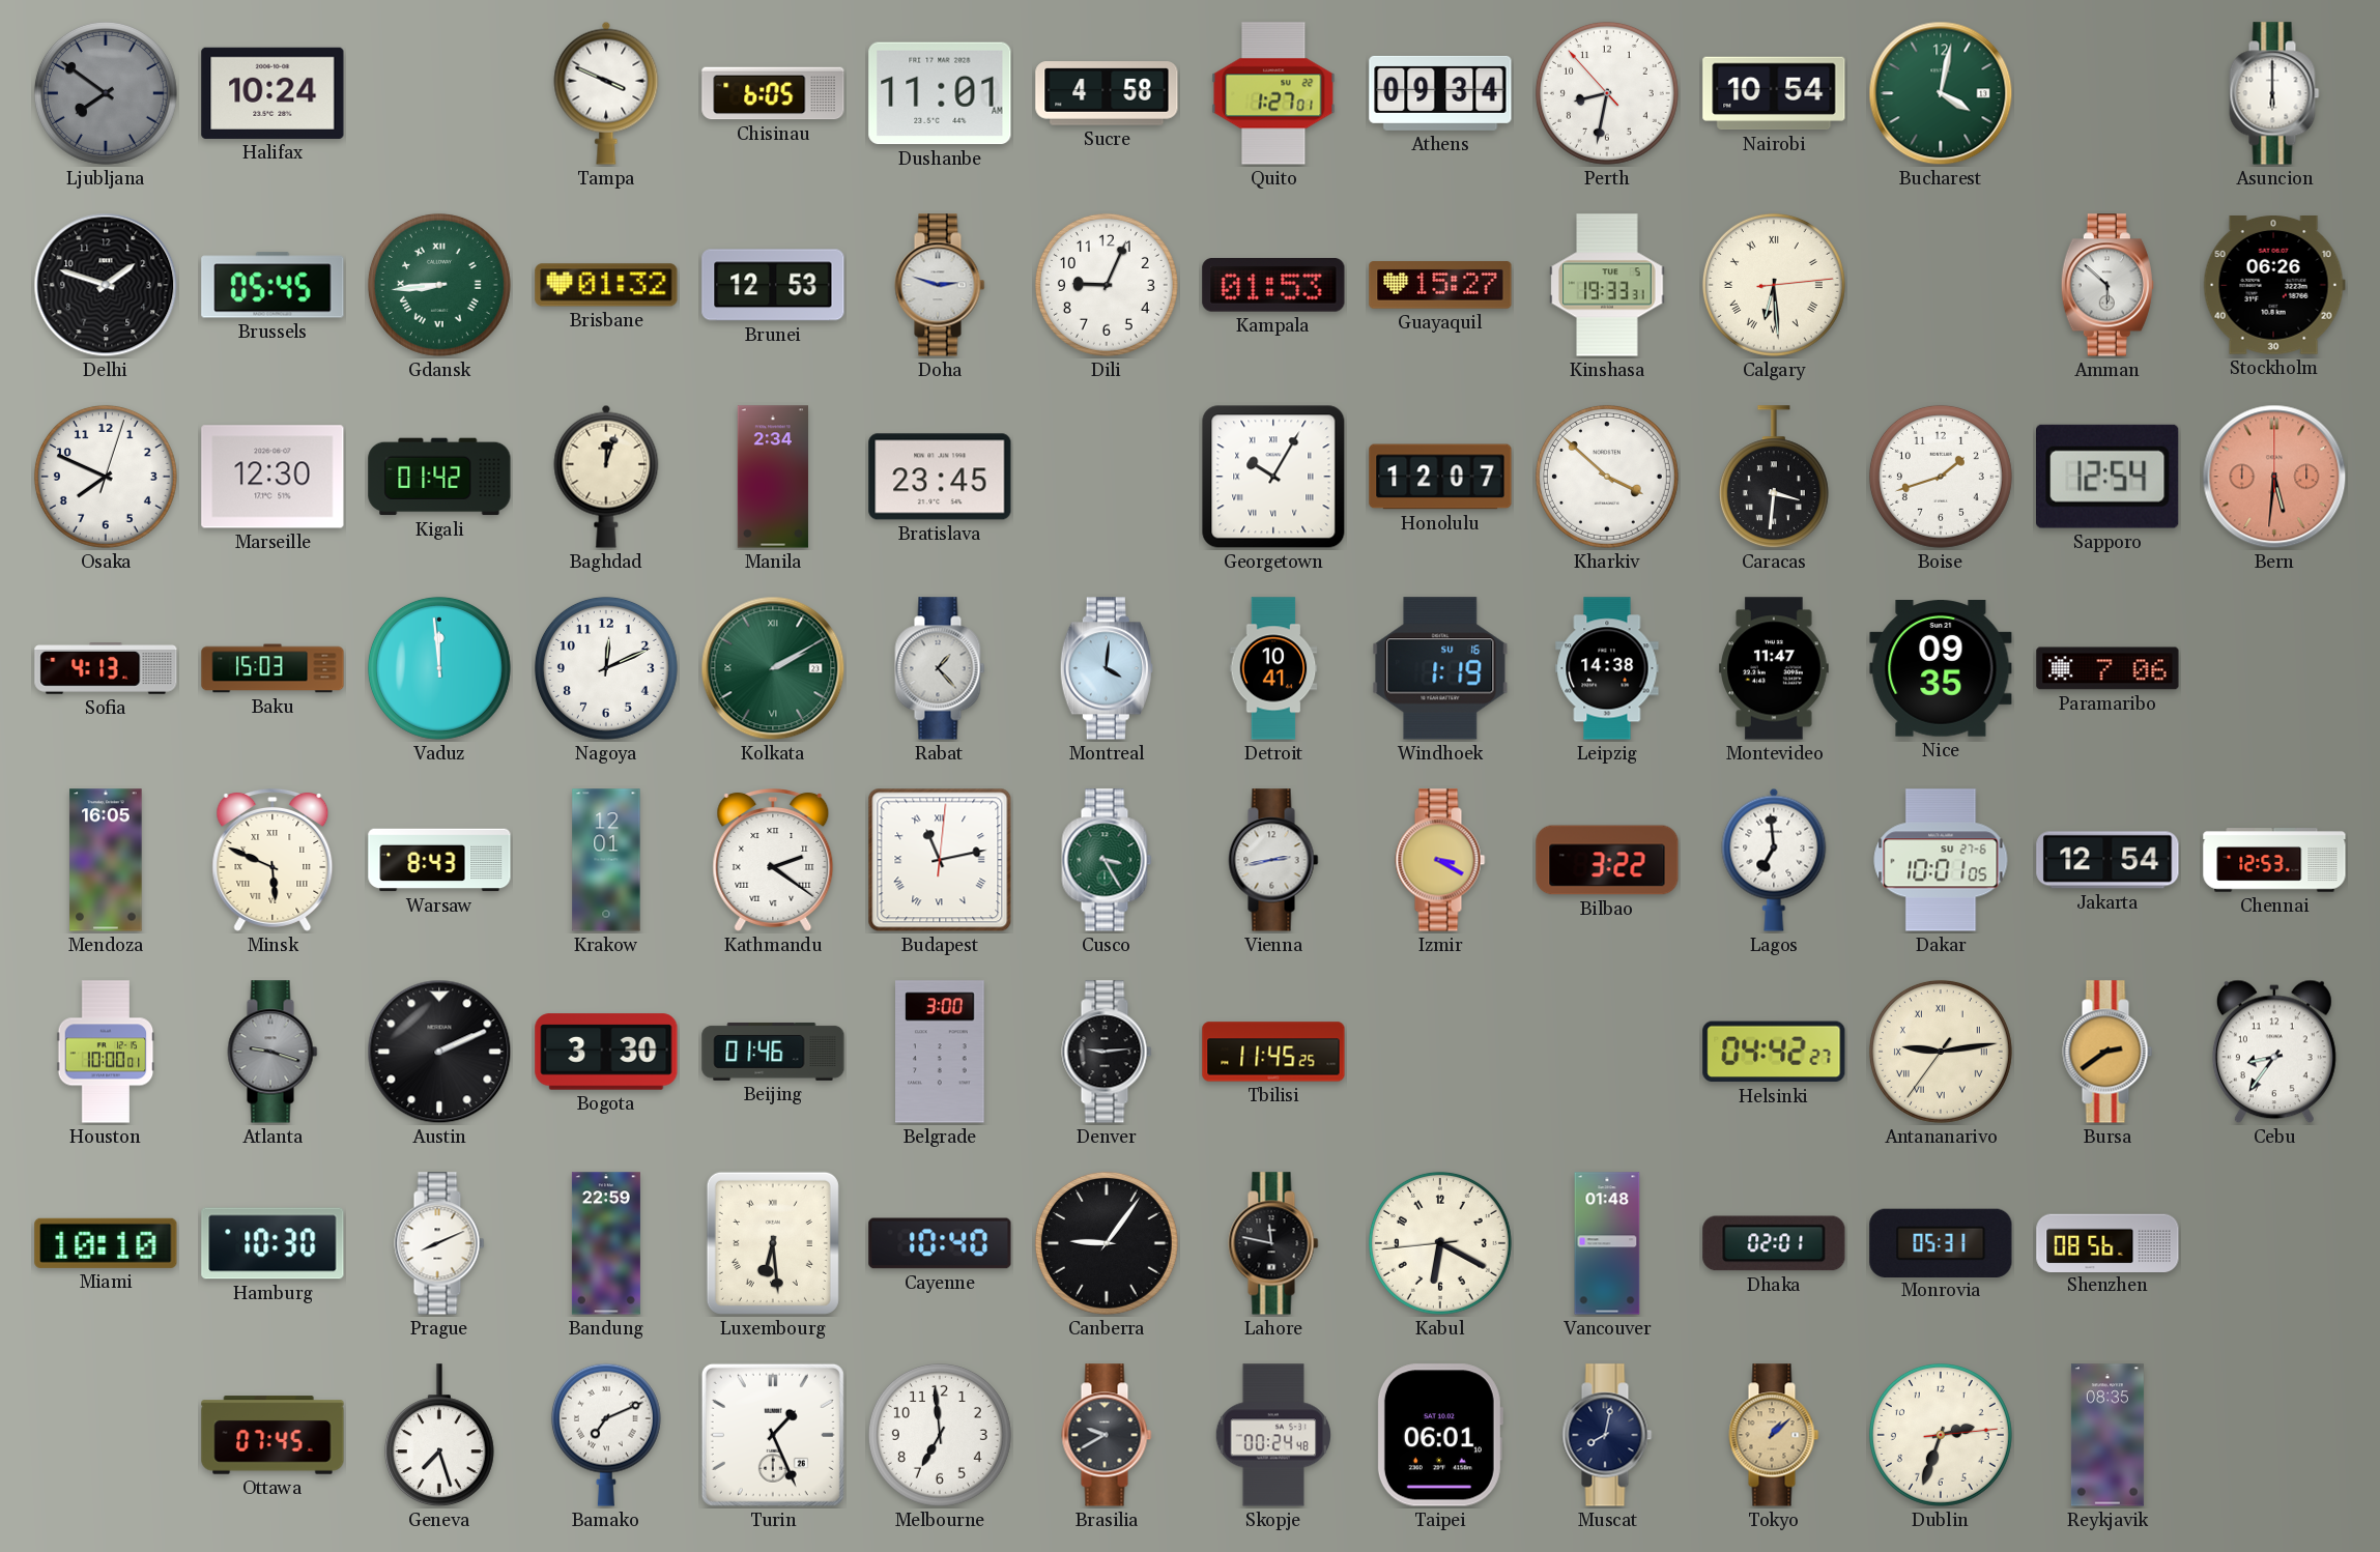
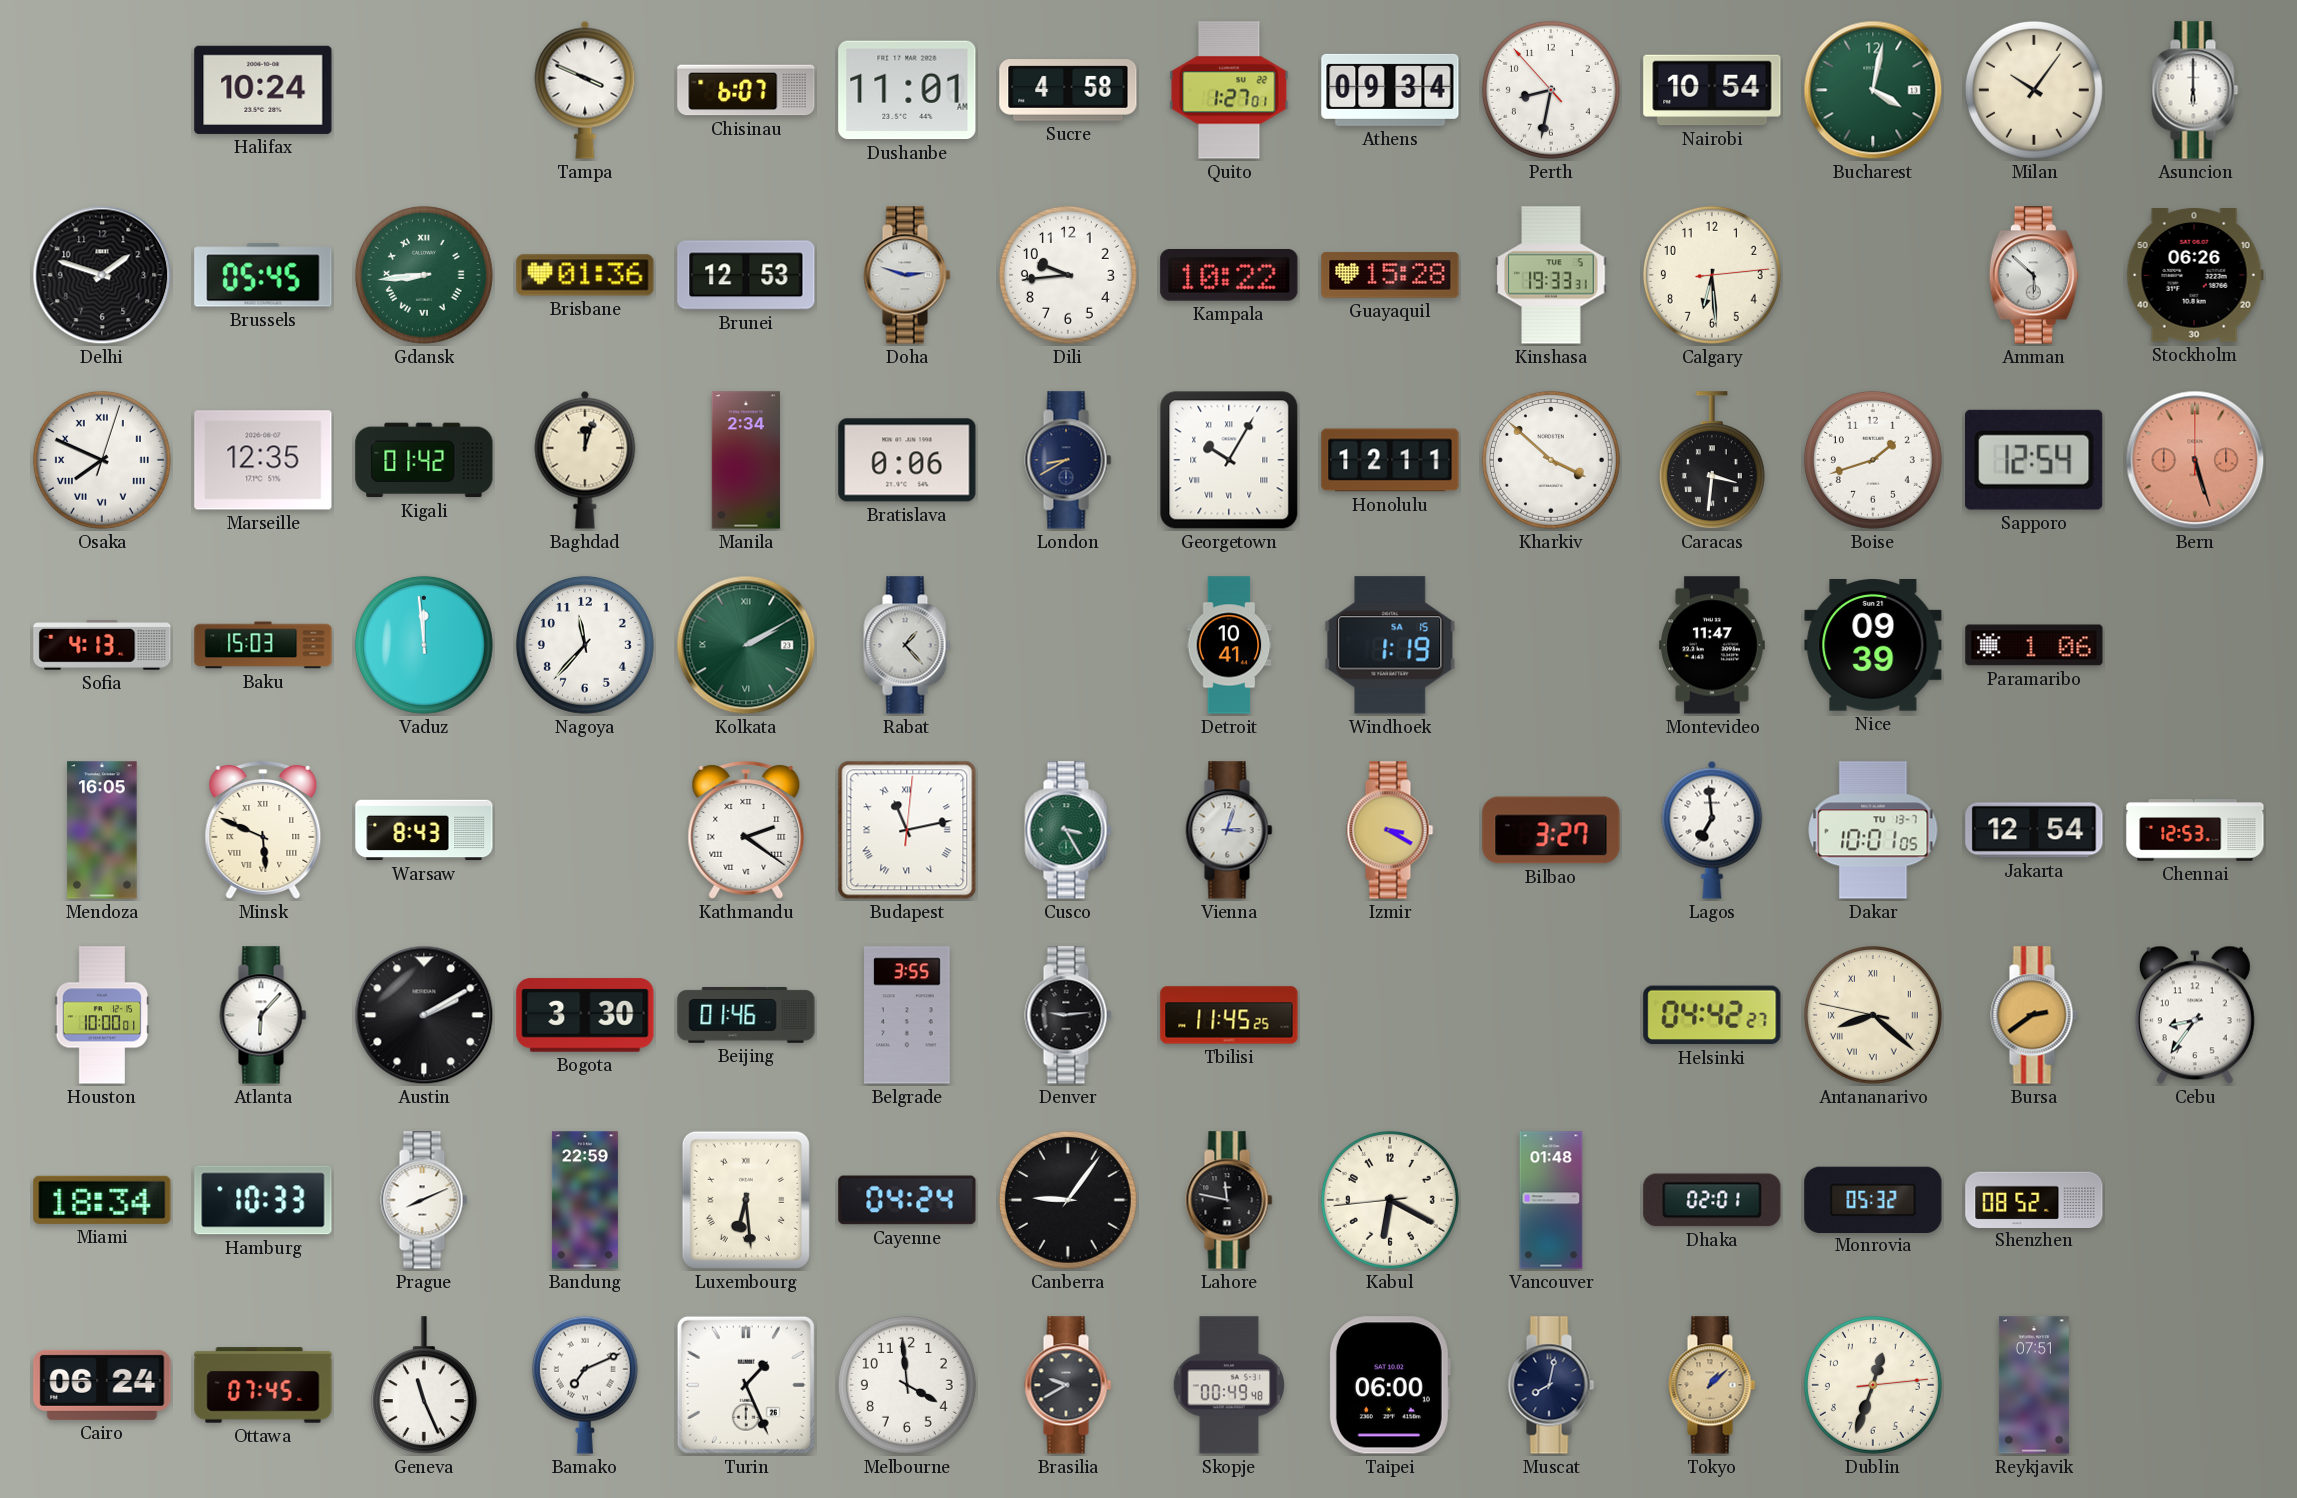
Ljubljana: 7:51 -> none (106, 93)
Chisinau: 6:05 -> 6:07 (746, 90)
Milan: none -> 10:06 (2034, 90)
Brisbane: 01:32 -> 01:36 (585, 275)
Dili: 9:04 -> 9:44 (1068, 275)
Kampala: 01:53 -> 10:22 (1229, 276)
Guayaquil: 15:27 -> 15:28 (1390, 275)
Calgary numerals: Roman -> Arabic (1712, 275)
Osaka numerals: Arabic -> Roman (102, 460)
Marseille: 12:30 -> 12:35 (263, 460)
Bratislava: 23:45 -> 0:06 (907, 460)
London: none -> 8:40 (1068, 460)
Honolulu: 12:07 -> 12:11 (1390, 460)
Bern: 5:31 -> 5:27 (2195, 460)
Nagoya: 12:11 -> 11:37 (585, 645)
Montreal: 4:01 -> none (1107, 668)
Windhoek date: SU 16 -> SA 15 (1390, 645)
Leipzig: 14:38 -> none (1607, 668)
Nice: 09:35 -> 09:39 (1873, 646)
Paramaribo: 7:06 -> 1:06 (2034, 645)
Krakow: 12:01 -> none (606, 860)
Vienna: 2:43 -> 3:03 (1229, 830)
Bilbao: 3:22 -> 3:27 (1551, 830)
Dakar date: SU 27-6 -> TU 13-7 (1873, 830)
Atlanta: 9:18 -> 6:07 (263, 1015)
Atlanta dial: grey -> white (263, 1015)
Austin: 2:11 -> 2:10 (424, 1015)
Belgrade: 3:00 -> 3:55 (907, 1015)
Antananarivo: 9:13 -> 8:21 (1873, 1015)
Miami: 10:10 -> 18:34 (102, 1200)
Hamburg: 10:30 -> 10:33 (263, 1200)
Cayenne: 10:40 -> 04:24 (907, 1200)
Monrovia: 05:31 -> 05:32 (1873, 1199)
Shenzhen: 08:56 -> 08:52 (2034, 1199)
Cairo: none -> 06:24 (102, 1385)
Geneva: 7:27 -> 11:26 (424, 1386)
Melbourne: 6:59 -> 3:59 (907, 1385)
Skopje: 00:24 -> 00:49 (1228, 1385)
Taipei: 06:01 -> 06:00 (1389, 1385)
Dublin: 2:33 -> 12:33 (1873, 1385)
Reykjavik: 08:35 -> 07:51 (2034, 1385)
